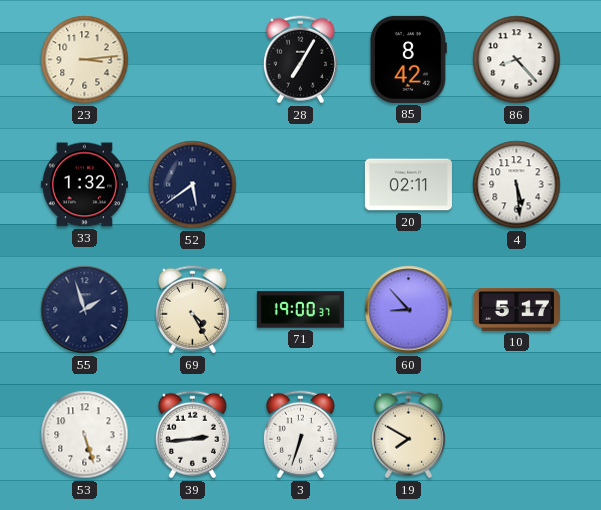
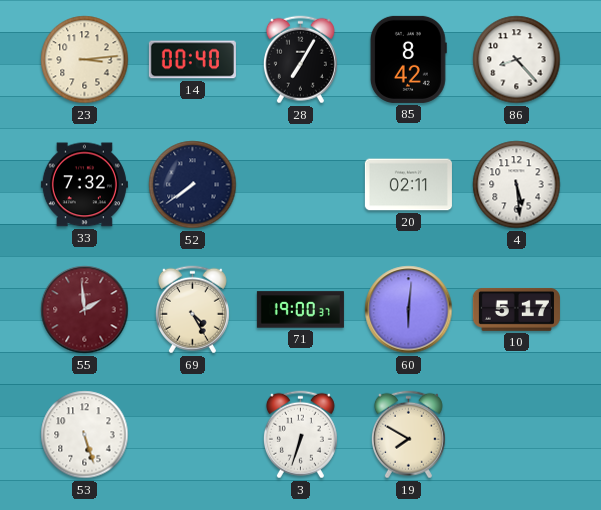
14: none -> 00:40 (192, 60)
33: 1:32 -> 7:32 (84, 185)
52: 5:39 -> 7:39 (193, 185)
55: 1:57 -> 1:59 (85, 310)
55 dial: navy -> burgundy (85, 310)
60: 8:53 -> 6:01 (409, 310)
39: 2:44 -> none (192, 435)
